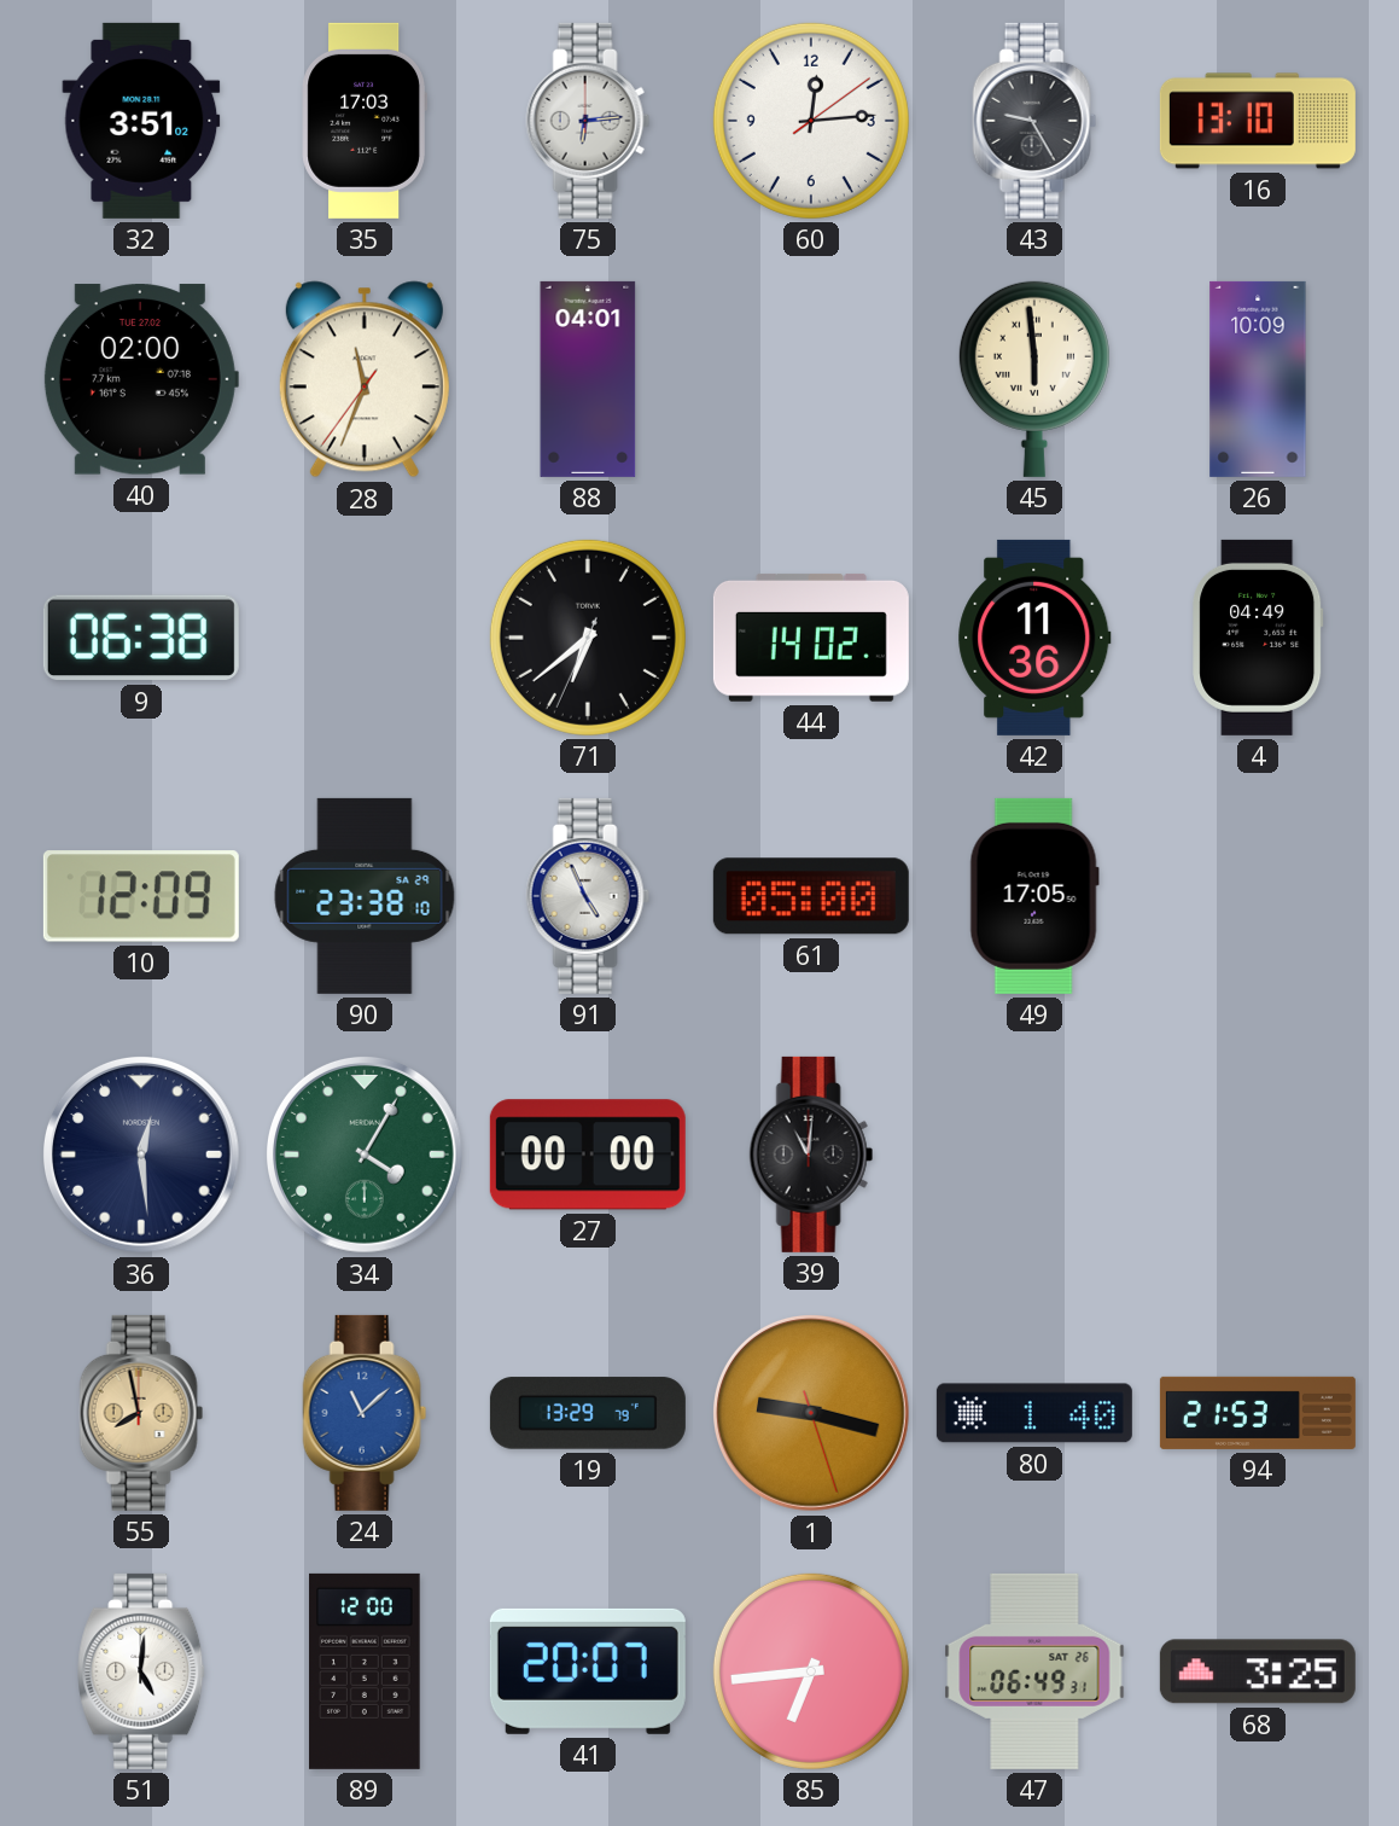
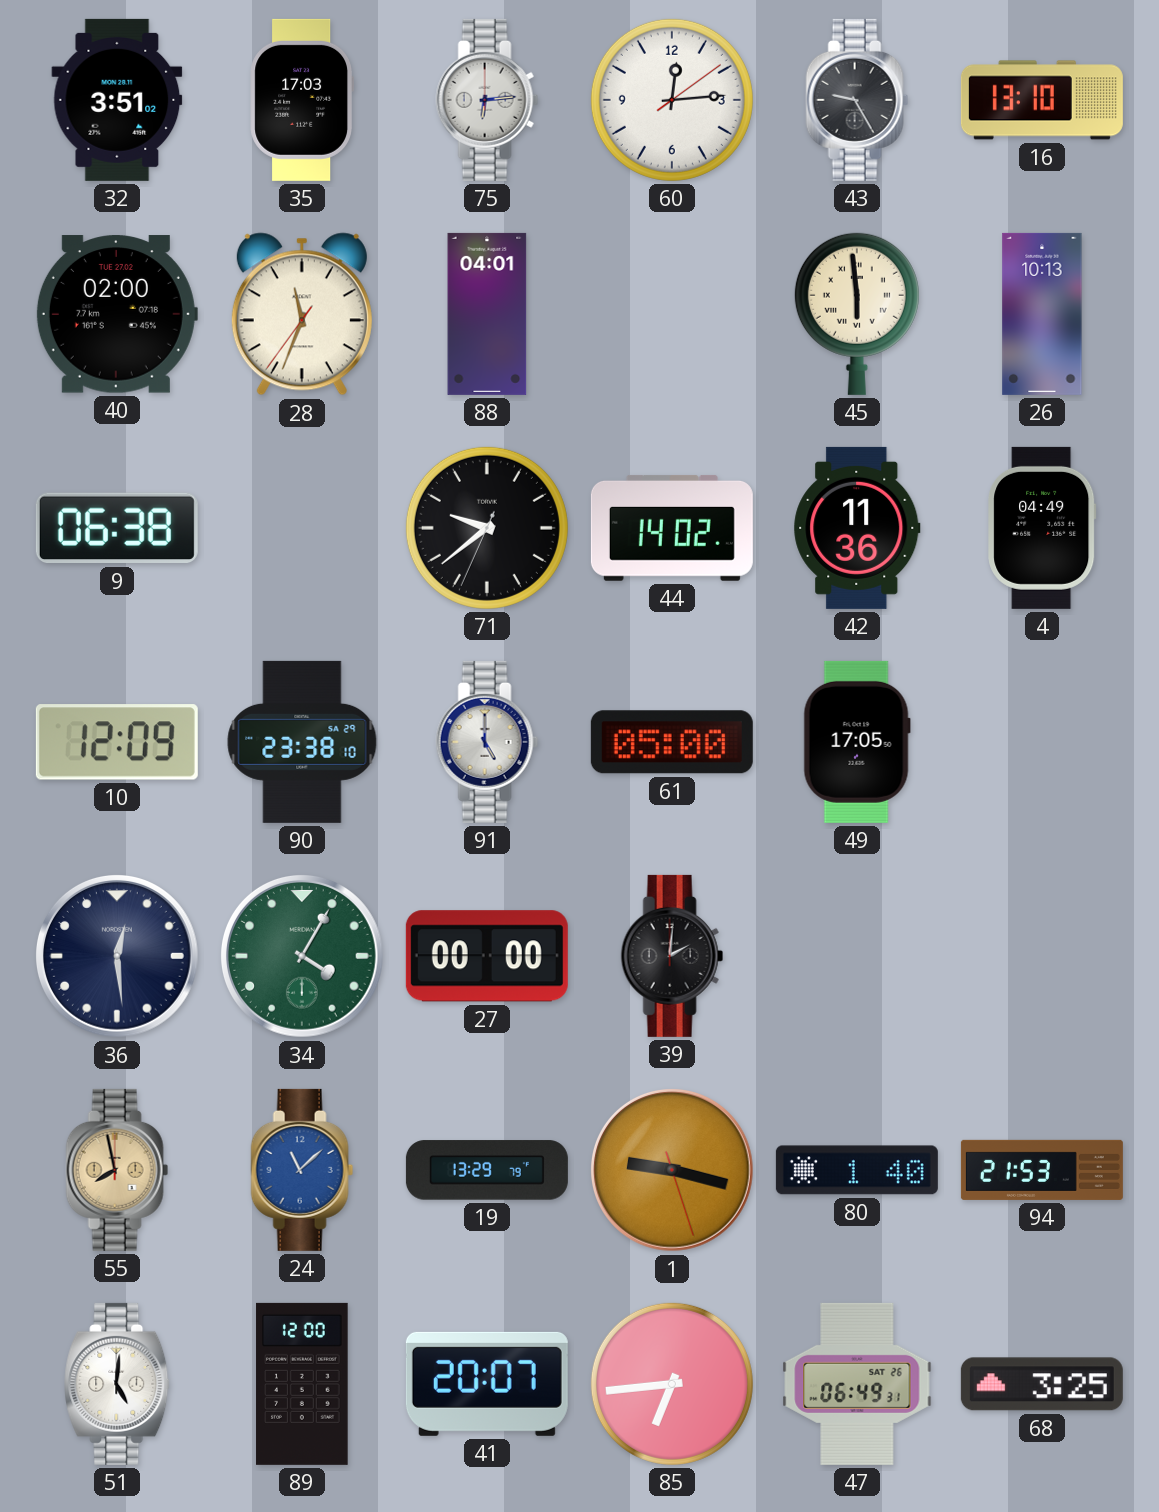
26: 10:09 -> 10:13 (1042, 314)
71: 6:38 -> 9:38 (487, 528)
91: 4:56 -> 5:00 (487, 742)
39: 11:01 -> 2:01 (672, 956)
